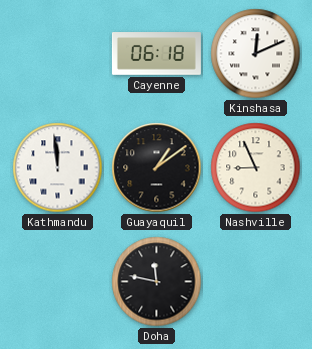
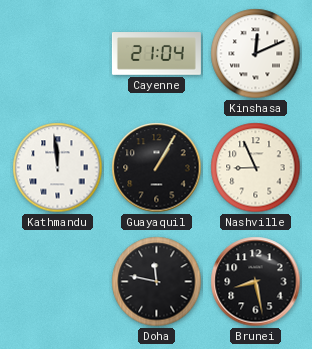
Cayenne: 06:18 -> 21:04 (156, 54)
Guayaquil: 1:09 -> 1:05 (157, 168)
Brunei: none -> 8:28 (256, 282)
